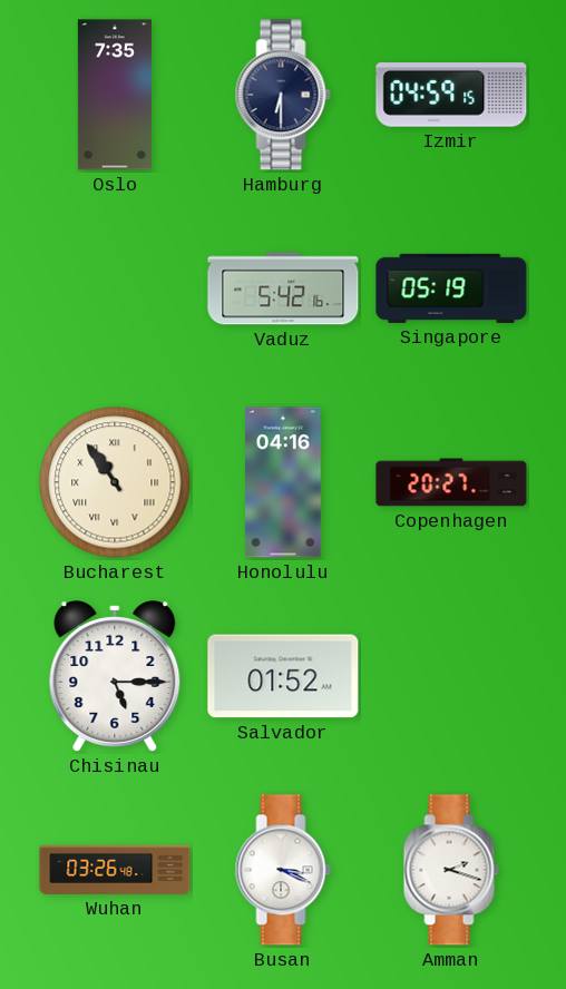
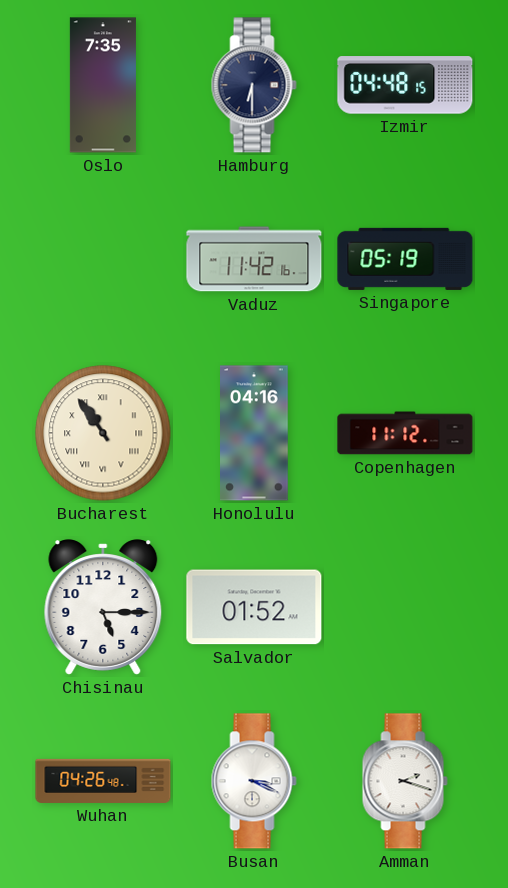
Izmir: 04:59 -> 04:48 (405, 85)
Vaduz: 5:42 -> 11:42 (254, 259)
Copenhagen: 20:27 -> 11:12 (405, 433)
Wuhan: 03:26 -> 04:26 (103, 781)
